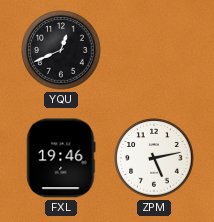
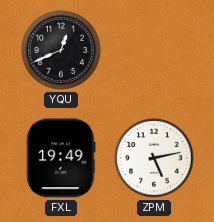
FXL: 19:46 -> 19:49 (61, 158)
